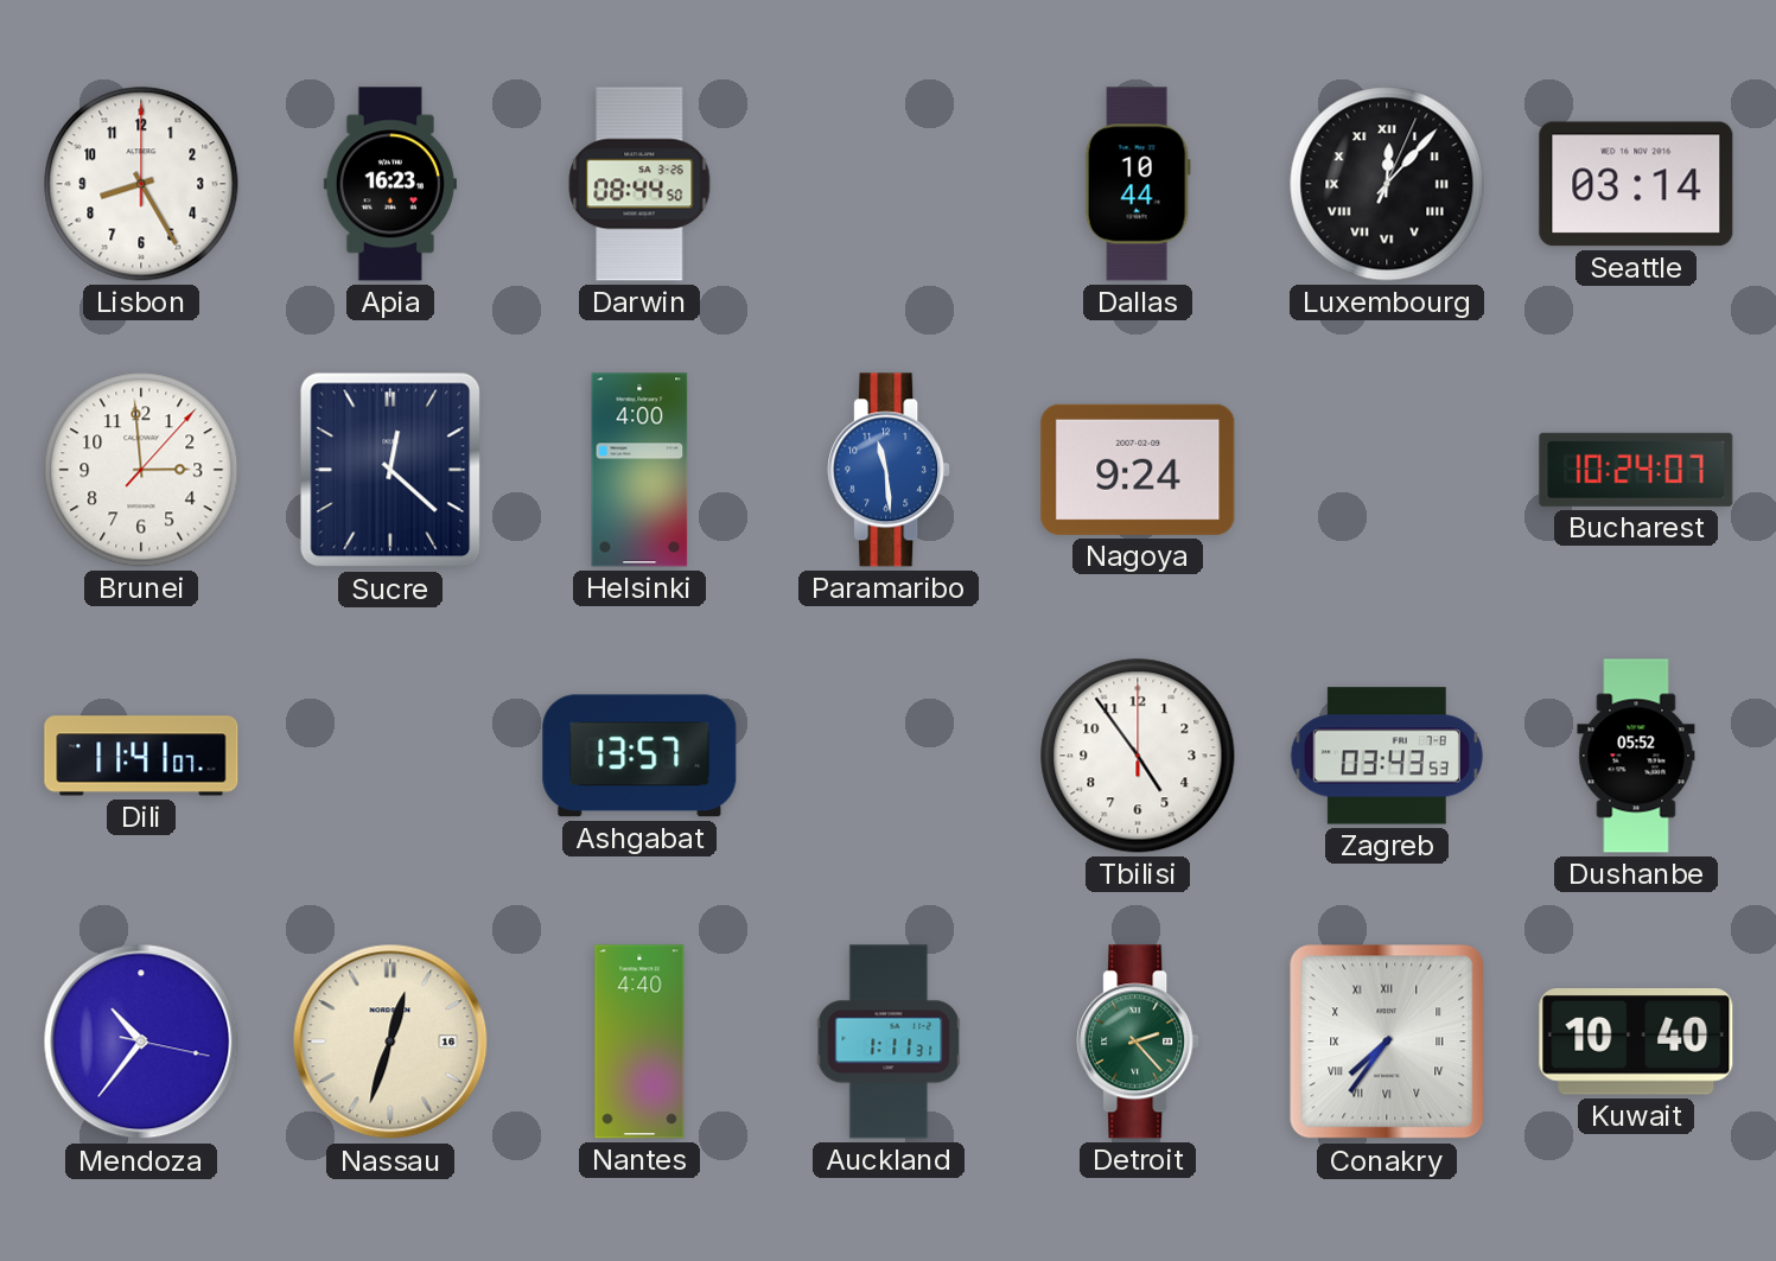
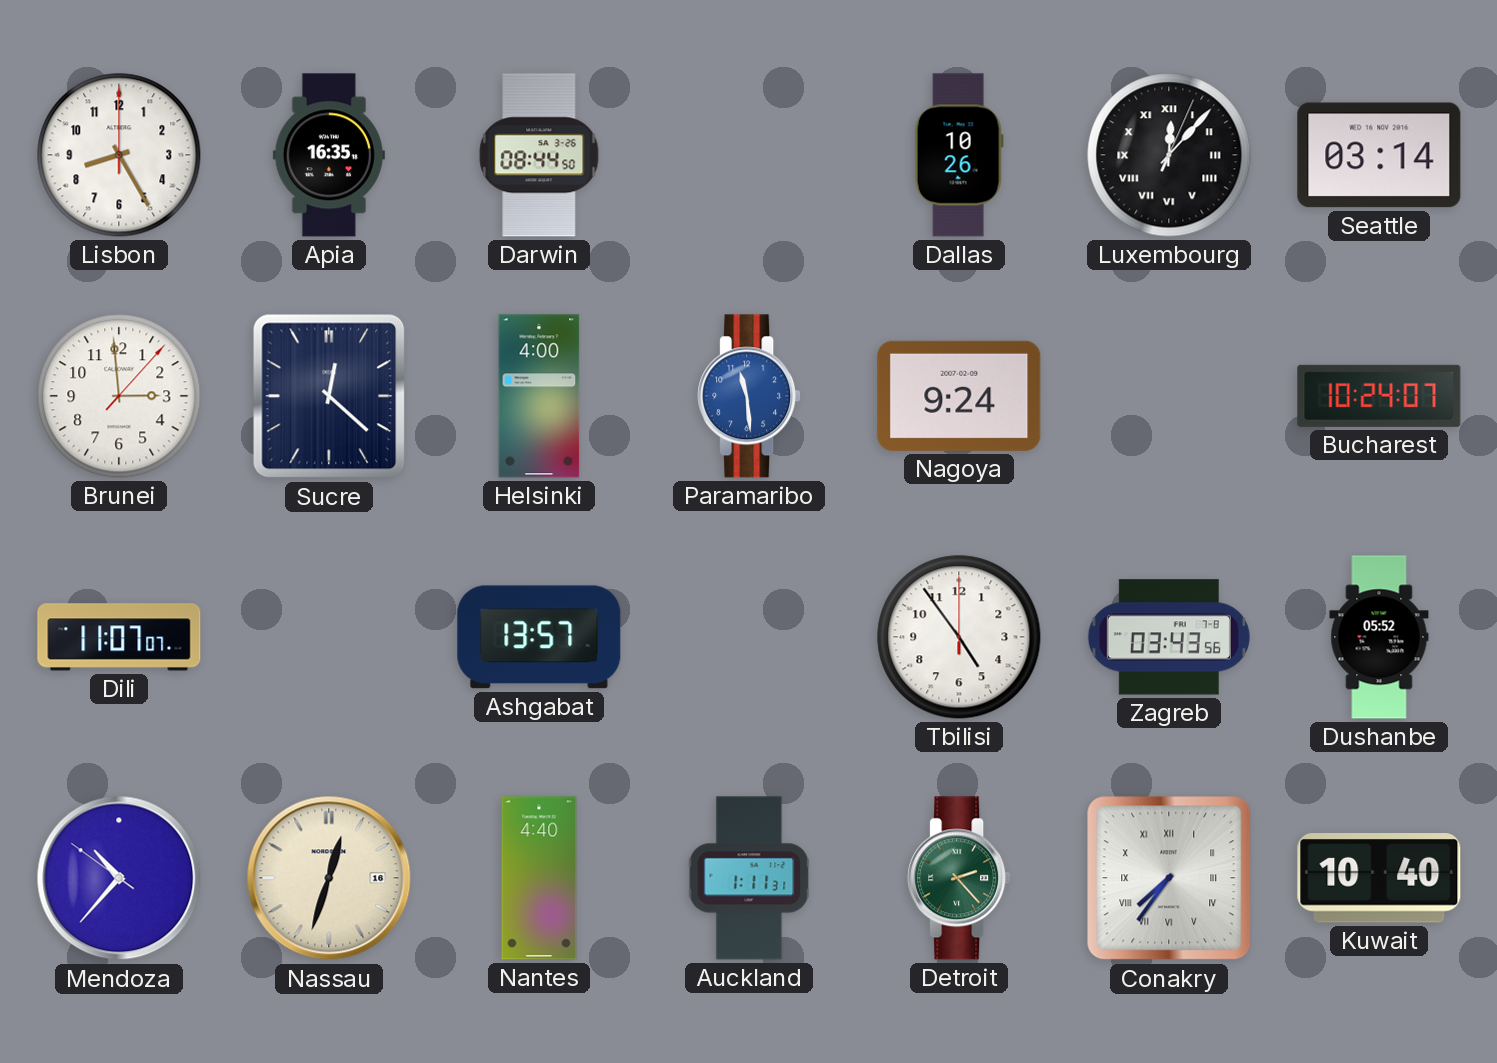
Apia: 16:23 -> 16:35 (329, 155)
Dallas: 10:44 -> 10:26 (959, 155)
Dili: 11:41 -> 11:07 (119, 637)
Zagreb: 03:43:53 -> 03:43:56 (1169, 637)
Mendoza: 10:36:17 -> 10:36:51 (119, 878)
